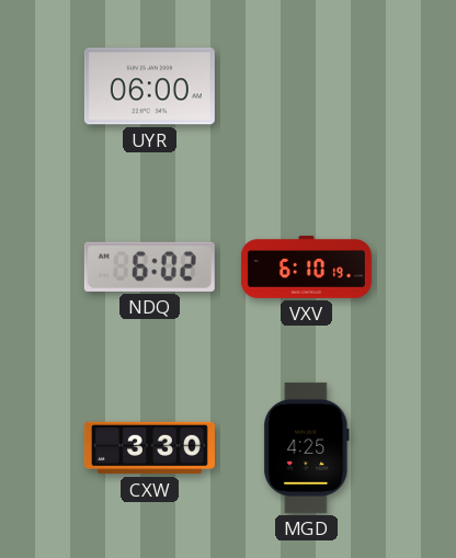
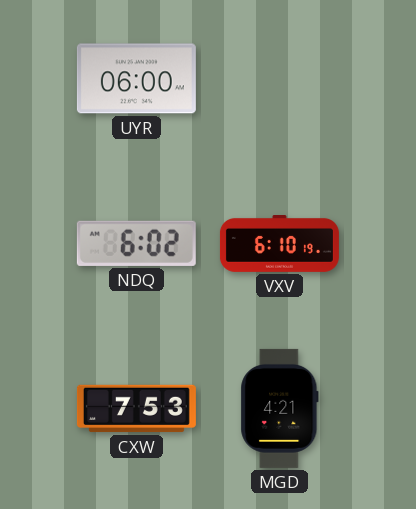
CXW: 3:30 -> 7:53 (136, 409)
MGD: 4:25 -> 4:21 (280, 408)
